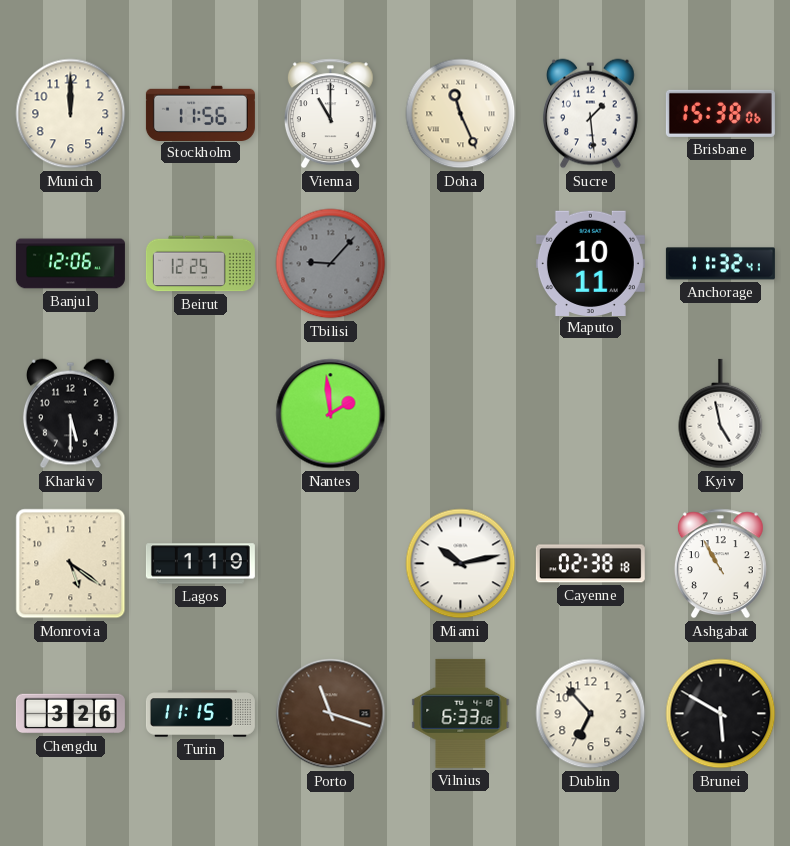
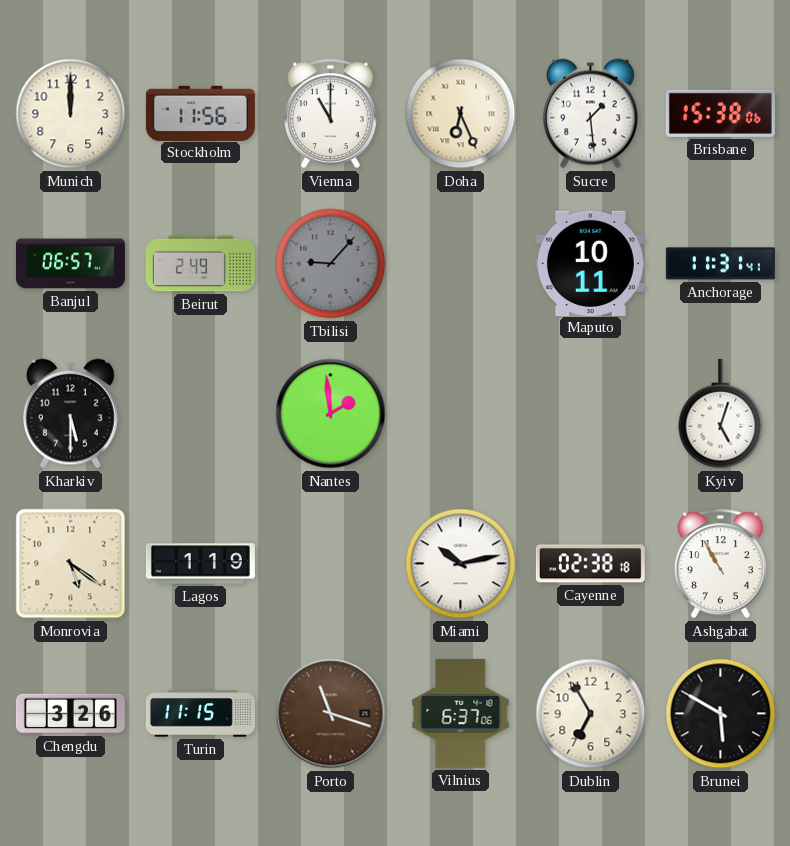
Doha: 11:26 -> 6:26 (461, 114)
Banjul: 12:06 -> 06:57 (70, 264)
Beirut: 12:25 -> 2:49 (200, 264)
Anchorage: 11:32 -> 11:31 (720, 264)
Kyiv: 4:58 -> 5:03 (721, 414)
Vilnius: 6:33 -> 6:37 (461, 713)
Dublin: 6:53 -> 6:55 (591, 714)
